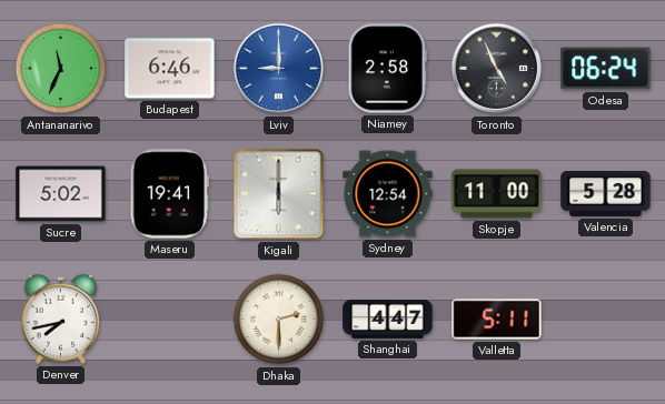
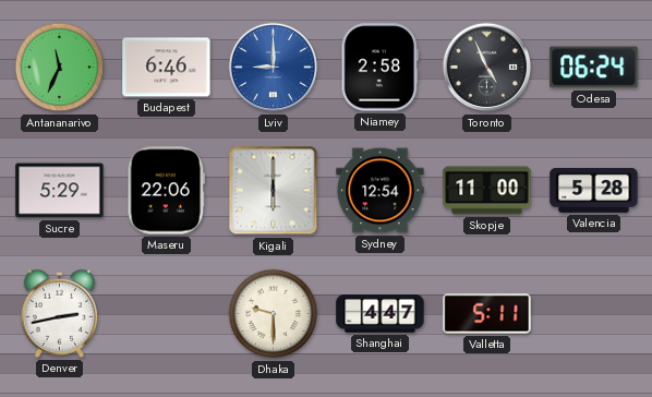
Sucre: 5:02 -> 5:29 (60, 191)
Maseru: 19:41 -> 22:06 (167, 191)
Denver: 7:43 -> 2:43 (60, 313)
Dhaka: 2:30 -> 9:30 (274, 314)
